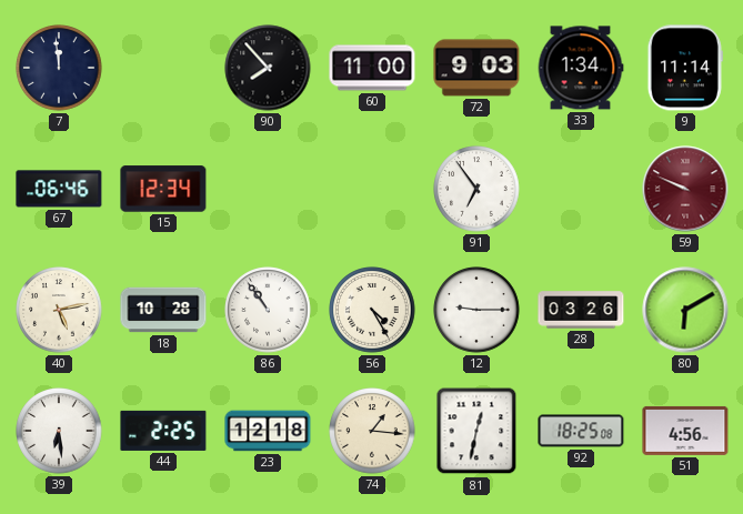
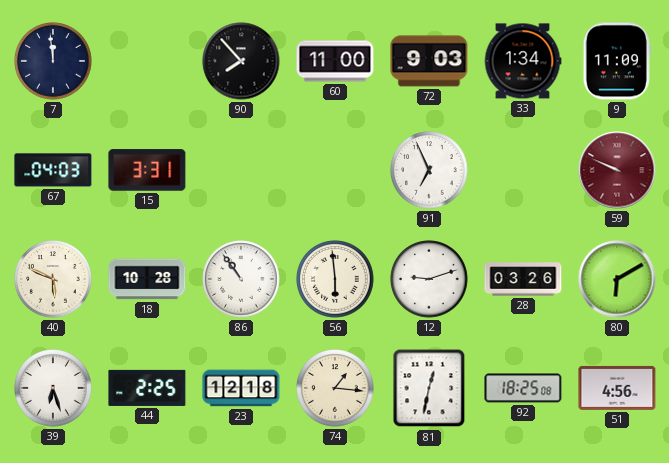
9: 11:14 -> 11:09 (617, 61)
67: 06:46 -> 04:03 (53, 170)
15: 12:34 -> 3:31 (147, 170)
91: 6:54 -> 6:56 (429, 170)
40: 5:13 -> 5:49 (53, 279)
56: 4:25 -> 5:59 (335, 279)
12: 9:15 -> 9:12 (429, 279)
39: 6:29 -> 6:27 (53, 388)
